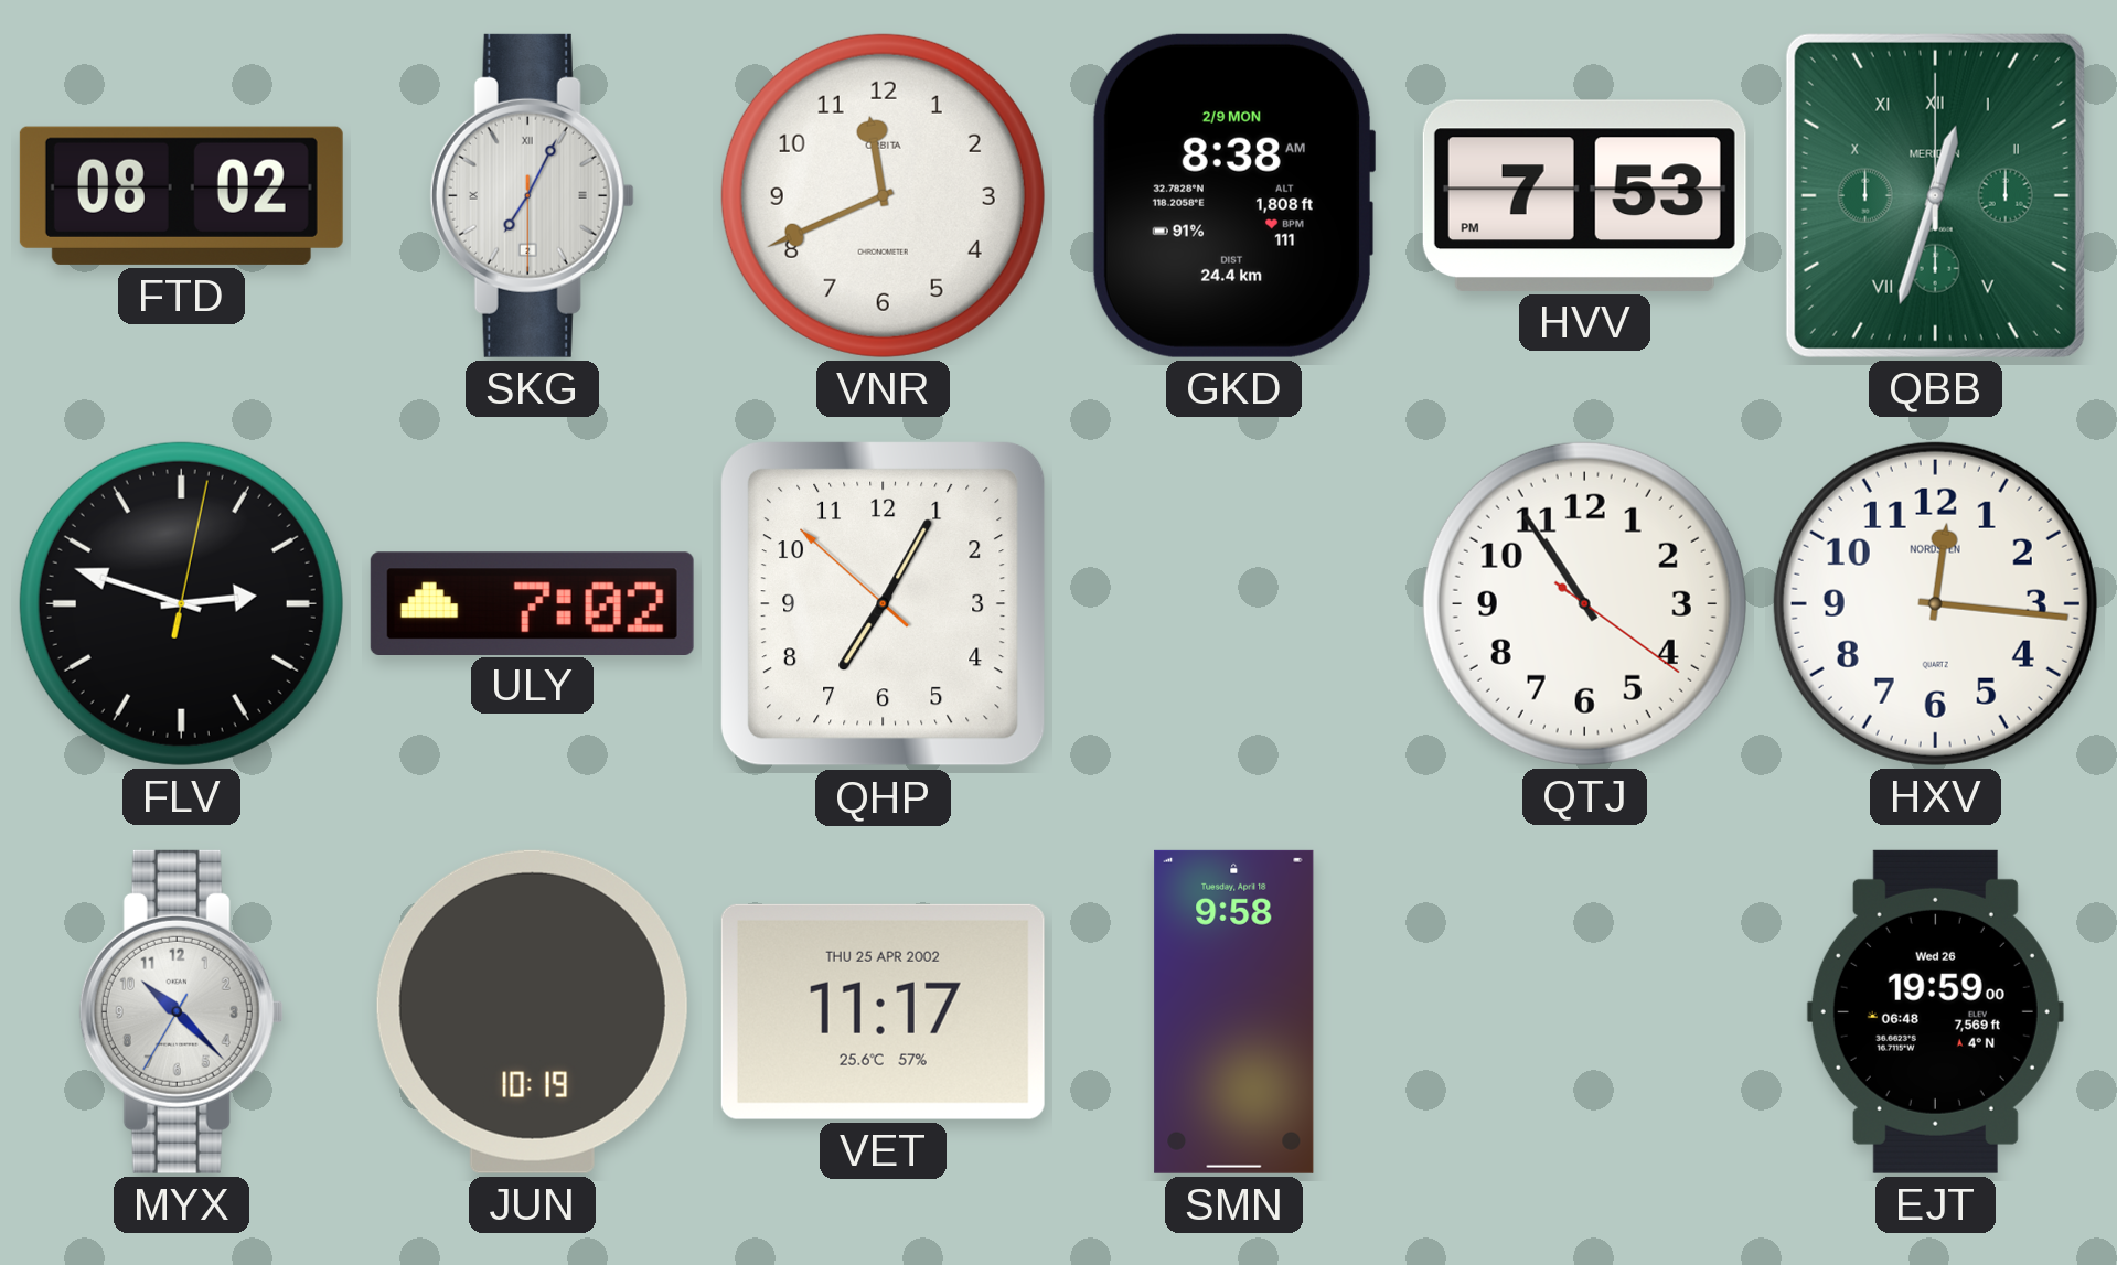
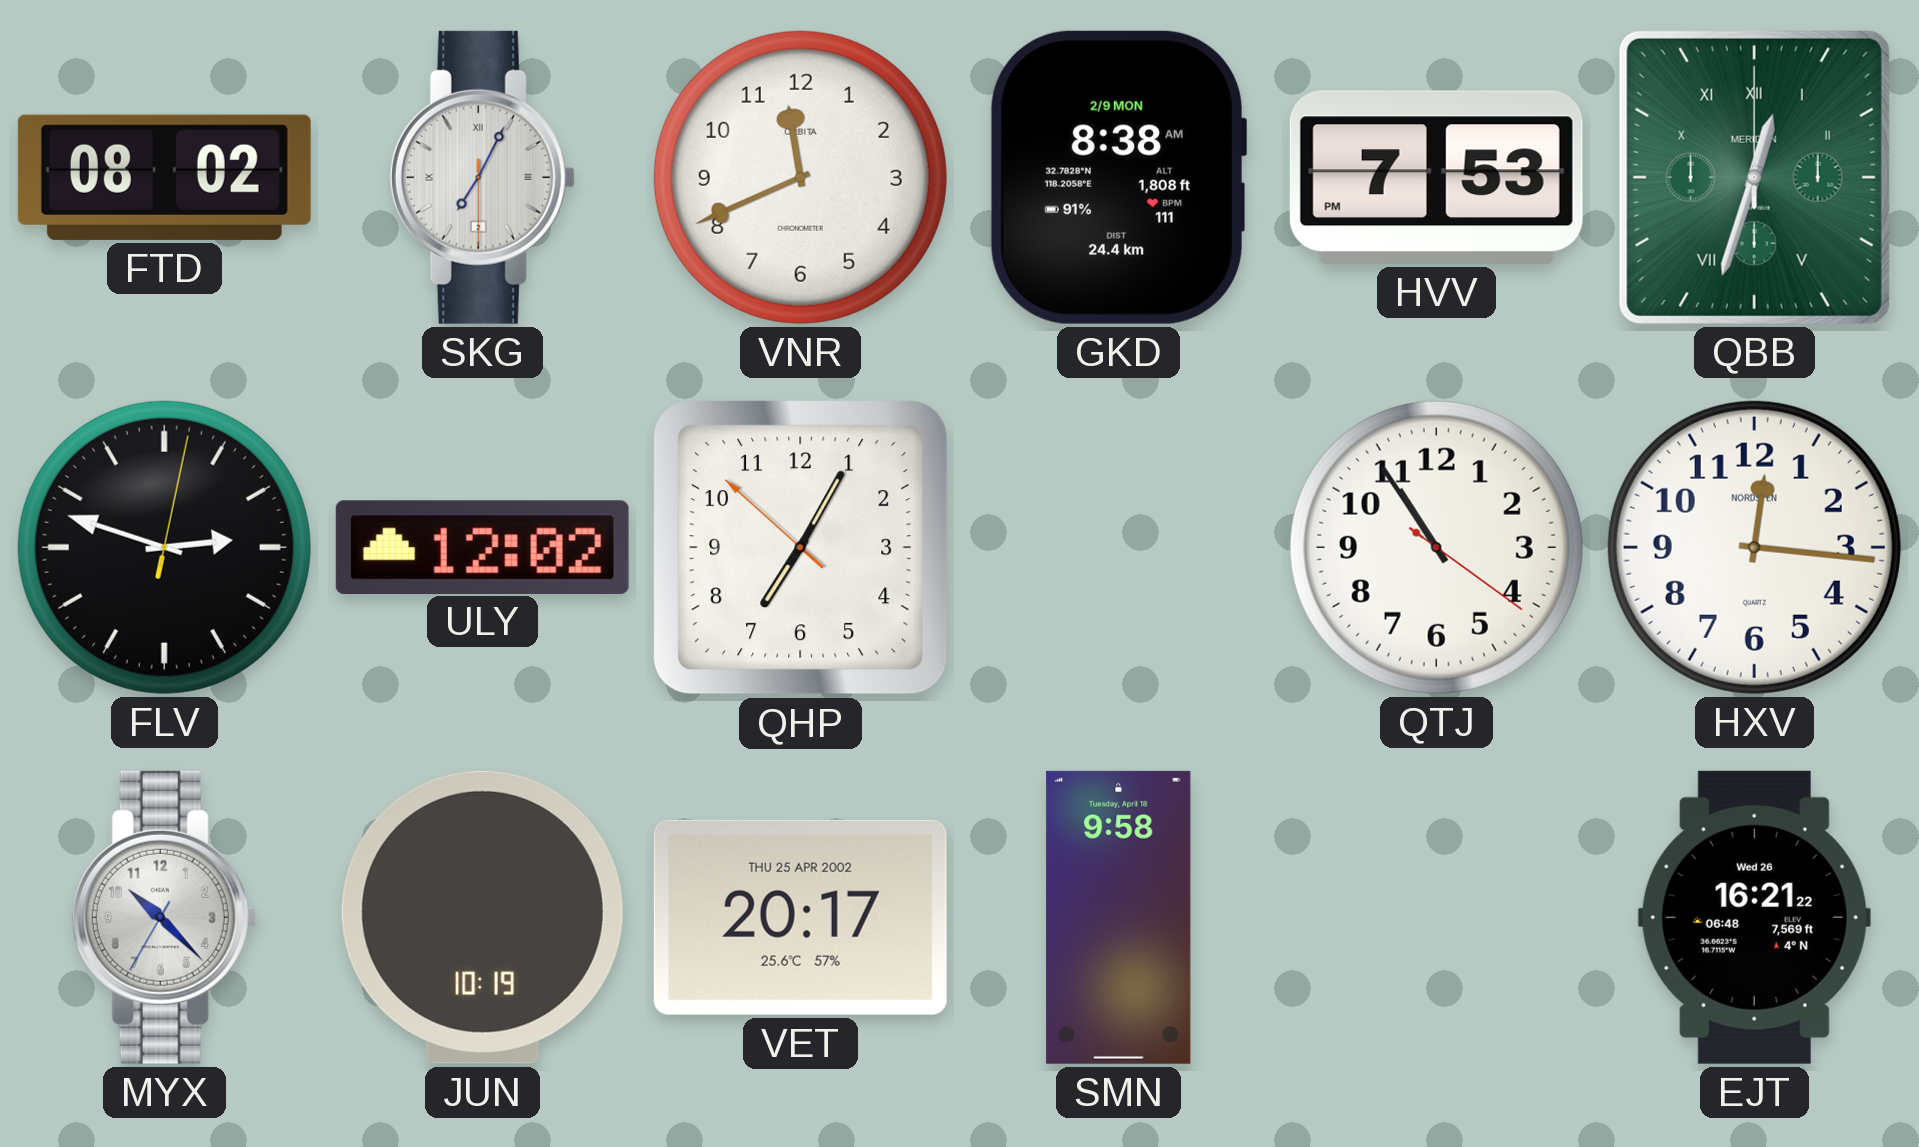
ULY: 7:02 -> 12:02 (482, 547)
VET: 11:17 -> 20:17 (800, 917)
EJT: 19:59 -> 16:21 (1754, 917)
